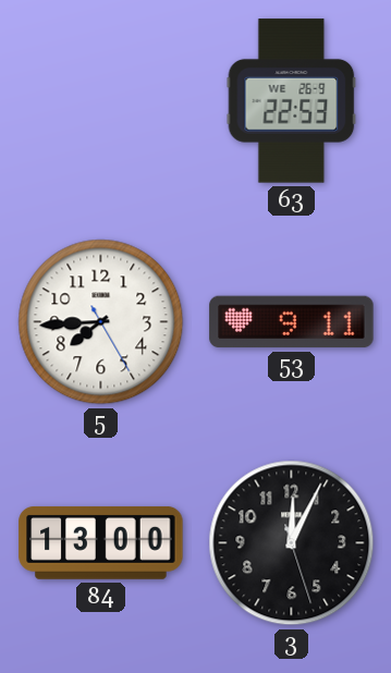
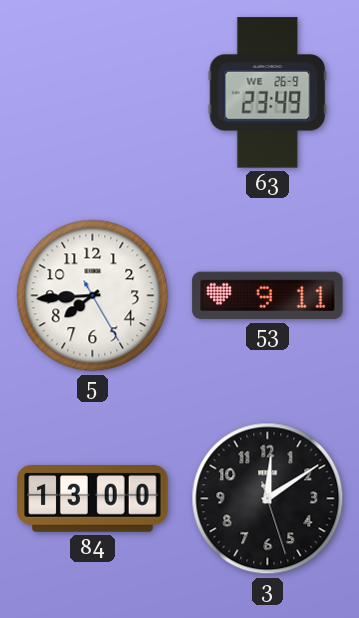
63: 22:53 -> 23:49 (268, 93)
3: 12:04 -> 12:09 (268, 499)
